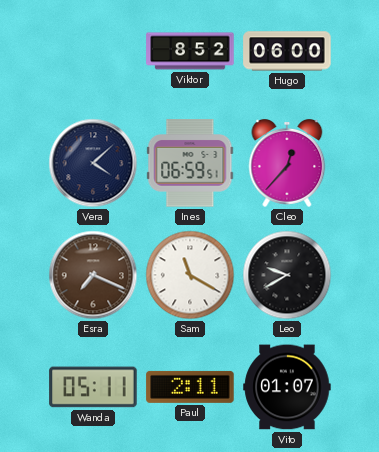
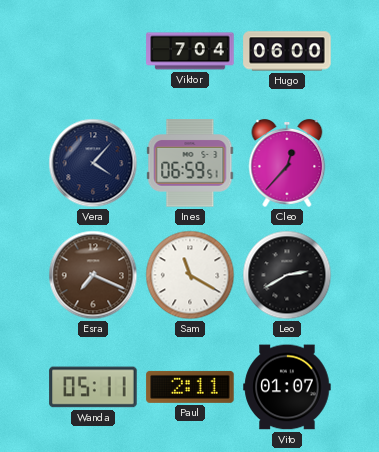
Viktor: 8:52 -> 7:04 (190, 51)
Vera: 4:08 -> 4:07 (93, 163)
Leo: 9:40 -> 2:40 (287, 275)
